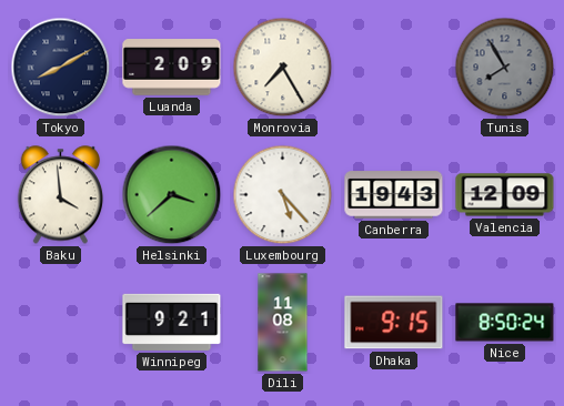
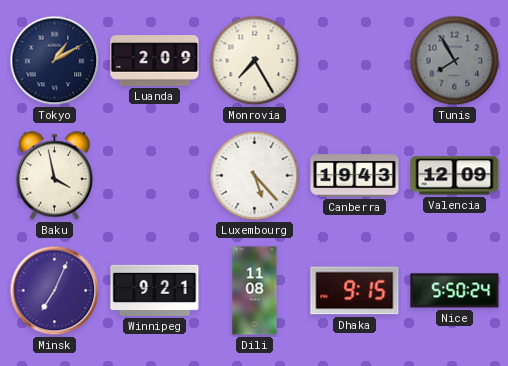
Tokyo: 8:10 -> 1:10 (55, 61)
Baku: 3:59 -> 3:58 (55, 176)
Helsinki: 3:38 -> none (172, 195)
Minsk: none -> 7:04 (55, 291)
Nice: 8:50 -> 5:50 (455, 291)
